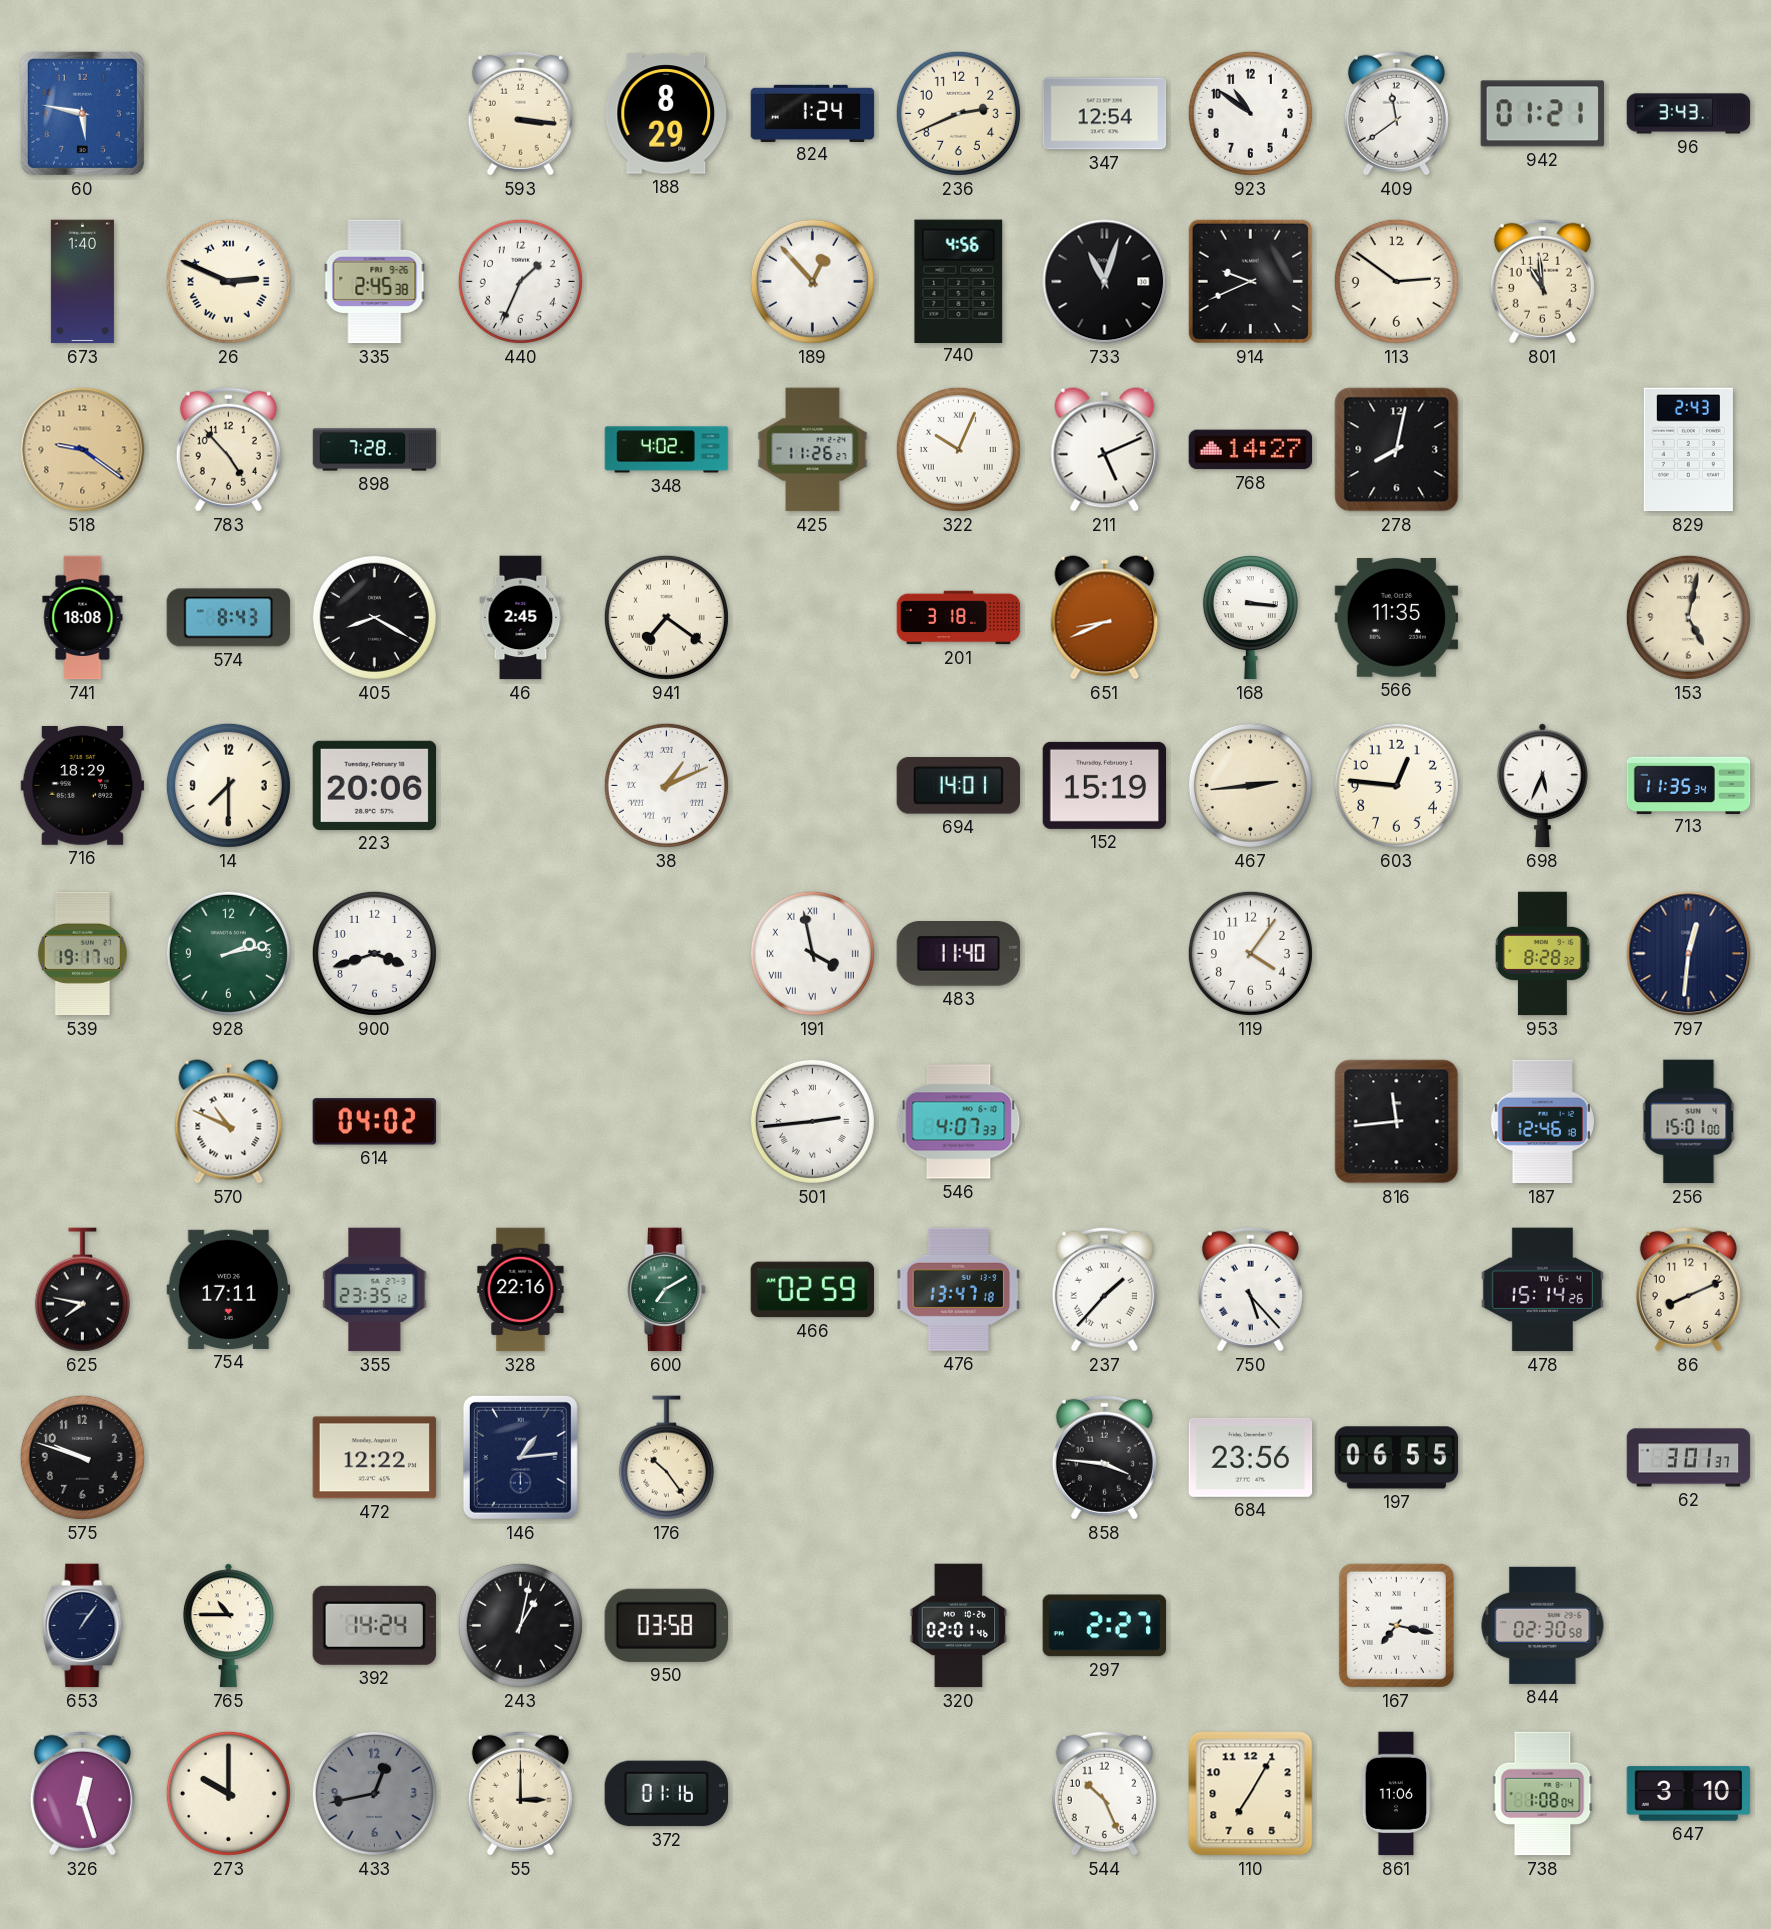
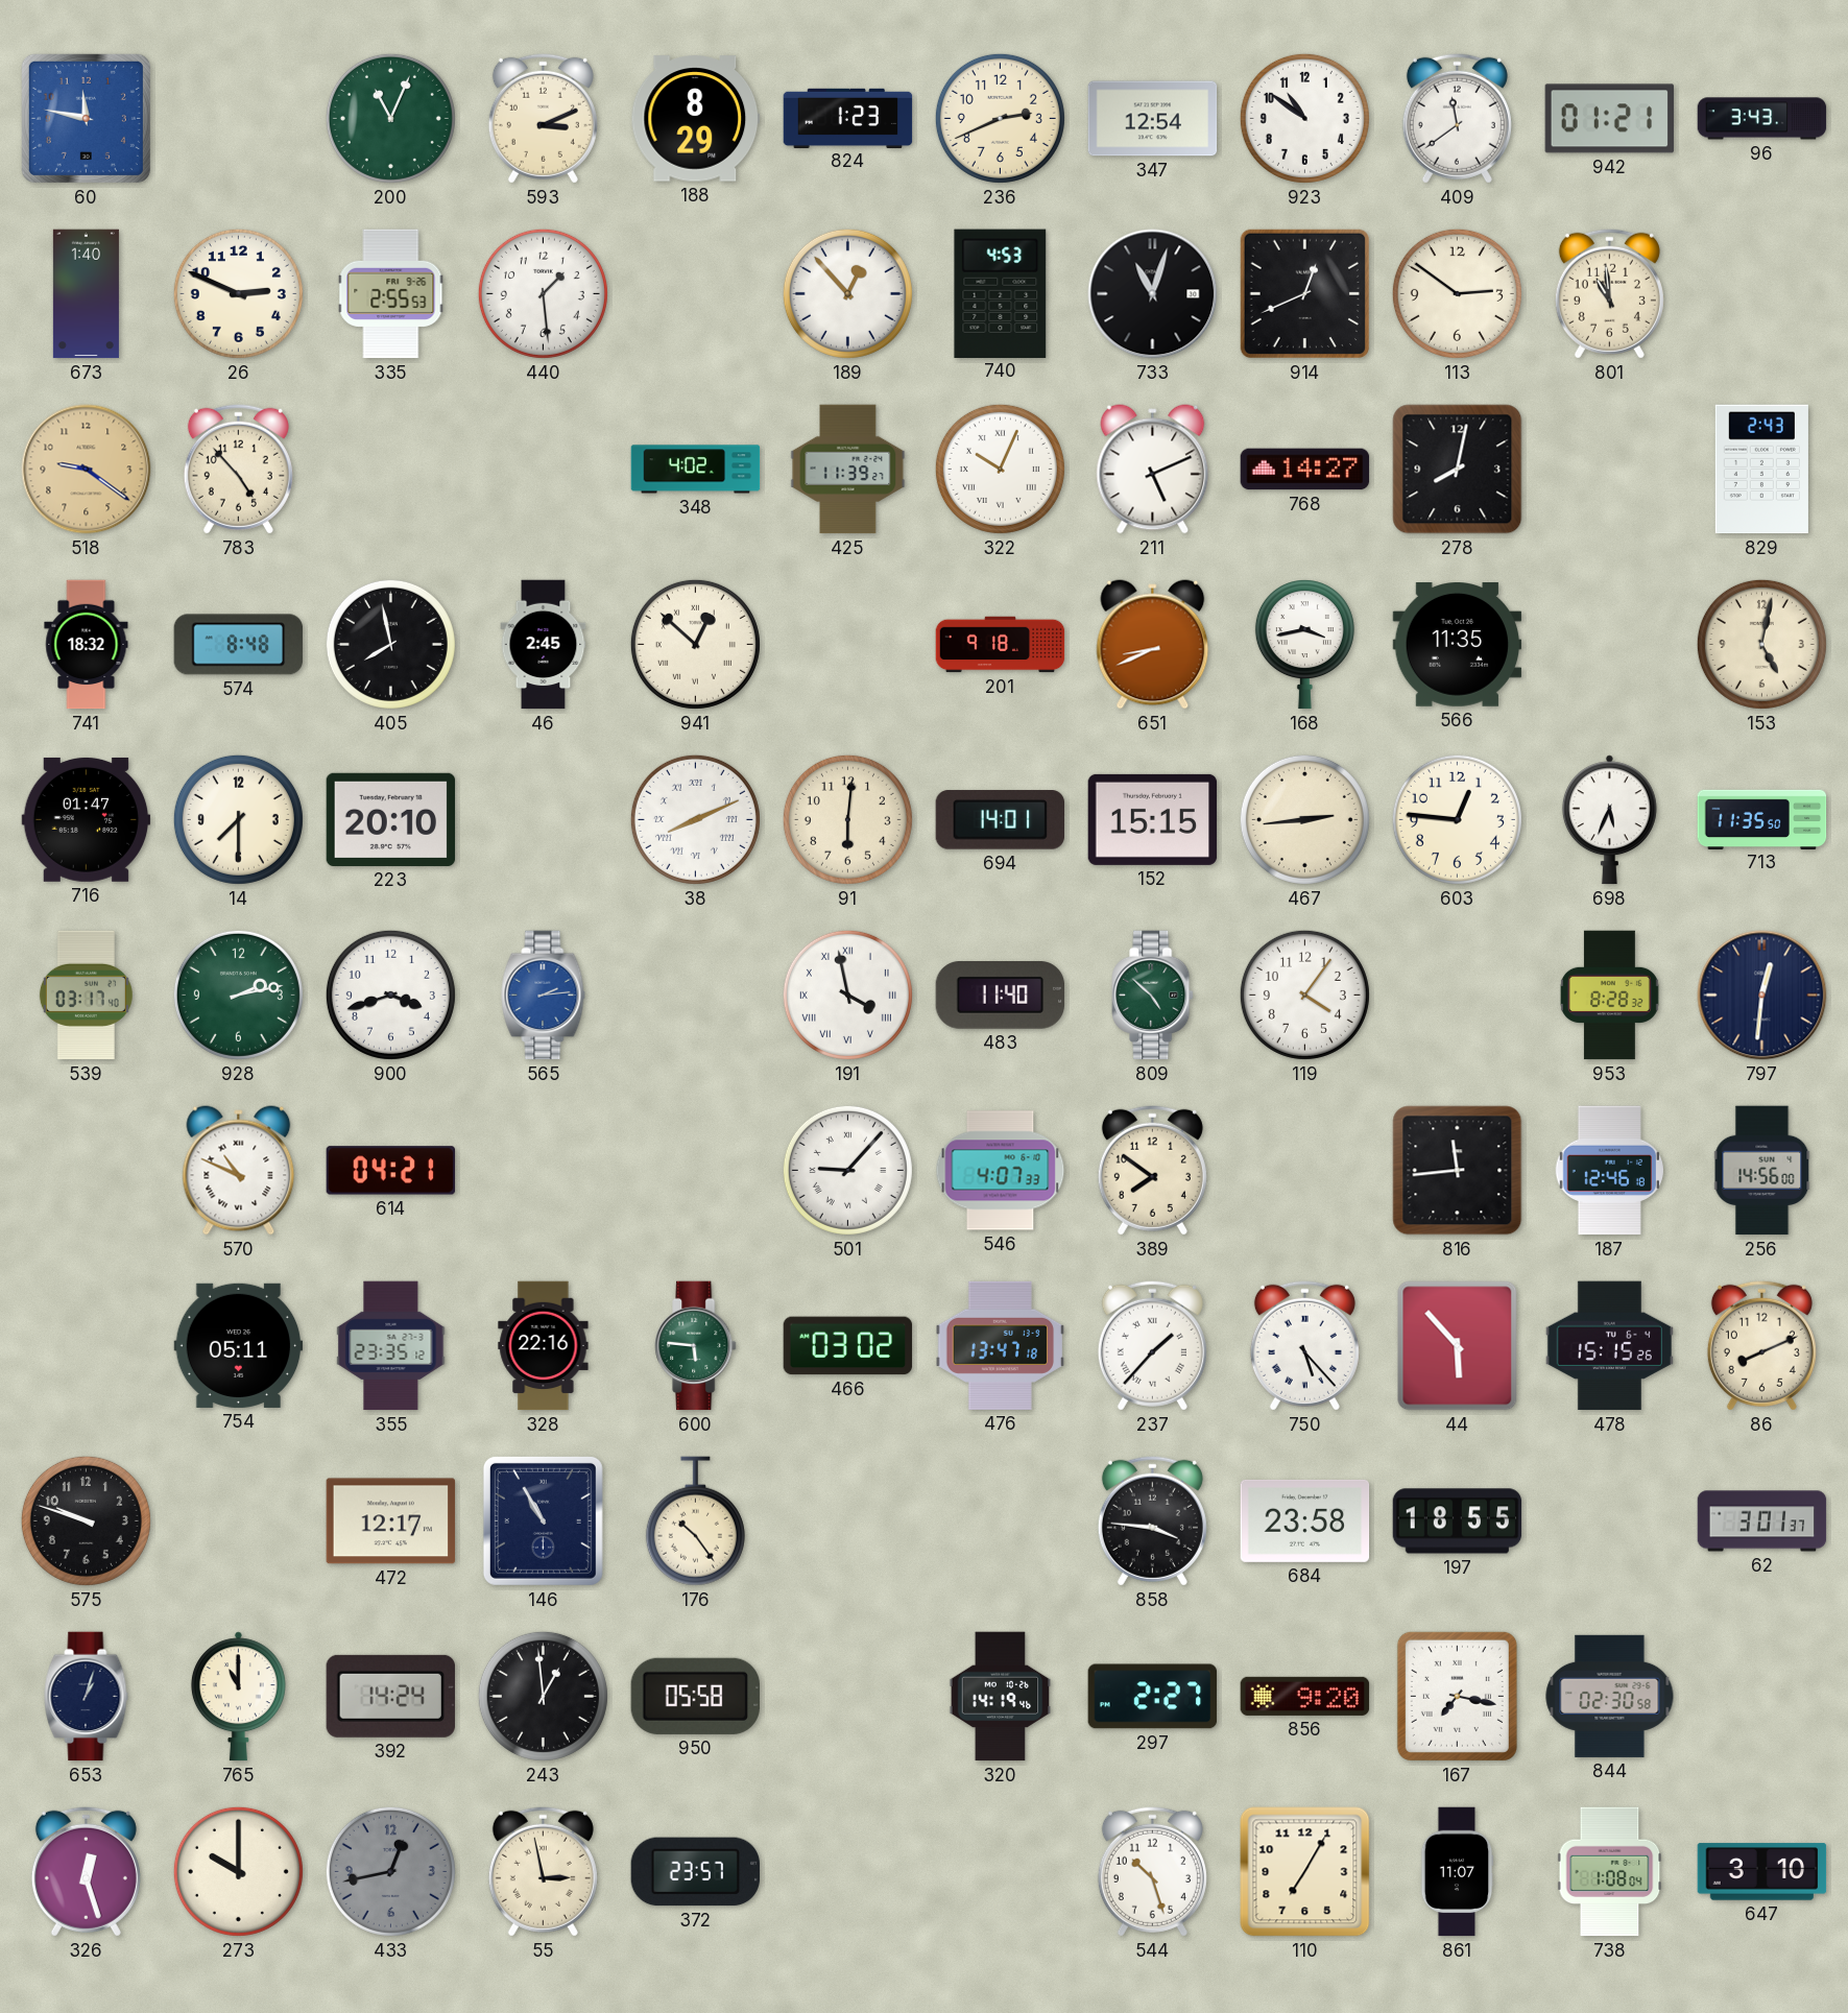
60: 5:47 -> 11:47 (86, 118)
200: none -> 11:04 (390, 118)
593: 3:16 -> 3:11 (543, 118)
824: 1:24 -> 1:23 (848, 118)
26 numerals: Roman -> Arabic (238, 293)
335: 2:45 -> 2:55 (391, 294)
440: 1:34 -> 1:29 (543, 293)
740: 4:56 -> 4:53 (1001, 293)
914: 9:41 -> 12:41 (1304, 293)
898: 7:28 -> none (375, 450)
425: 11:26 -> 11:39 (848, 470)
741: 18:08 -> 18:32 (87, 645)
574: 8:43 -> 8:48 (239, 645)
405: 8:20 -> 7:58 (390, 644)
941: 7:21 -> 12:52 (695, 644)
201: 3:18 -> 9:18 (1001, 645)
168: 3:16 -> 3:43 (1304, 645)
716: 18:29 -> 01:47 (87, 819)
223: 20:06 -> 20:10 (391, 819)
38: 1:11 -> 8:11 (695, 819)
91: none -> 6:01 (847, 819)
152: 15:19 -> 15:15 (1153, 819)
713: 11:35:34 -> 11:35:50 (1762, 819)
539: 19:17 -> 03:17 (86, 996)
565: none -> 2:14 (544, 996)
809: none -> 4:52 (1153, 996)
614: 04:02 -> 04:21 (391, 1171)
501: 2:44 -> 9:07 (847, 1170)
389: none -> 7:51 (1152, 1170)
256: 15:01 -> 14:56 (1762, 1171)
625: 7:47 -> none (82, 1290)
754: 17:11 -> 05:11 (239, 1345)
600: 7:10 -> 5:46 (696, 1346)
466: 02:59 -> 03:02 (848, 1346)
44: none -> 5:53 (1458, 1346)
478: 15:14 -> 15:15 (1609, 1346)
472: 12:22 -> 12:17 (391, 1521)
146: 1:14 -> 10:55 (543, 1520)
684: 23:56 -> 23:58 (1305, 1520)
197: 06:55 -> 18:55 (1458, 1521)
653: 1:06 -> 1:03 (87, 1697)
765: 10:45 -> 11:00 (238, 1697)
243: 1:02 -> 12:59 (543, 1696)
950: 03:58 -> 05:58 (695, 1696)
320: 02:01 -> 14:19 (1001, 1697)
856: none -> 9:20 (1305, 1696)
55: 3:00 -> 2:58 (543, 1871)
372: 01:16 -> 23:57 (696, 1872)
544: 10:26 -> 10:27 (1152, 1871)
861: 11:06 -> 11:07 (1457, 1872)
